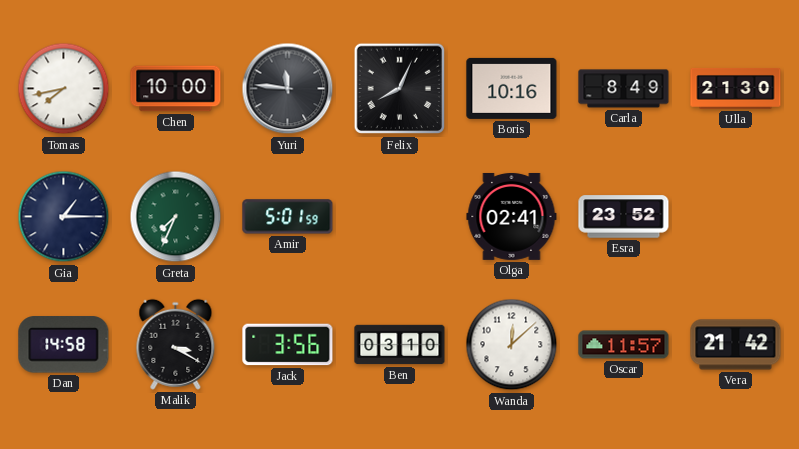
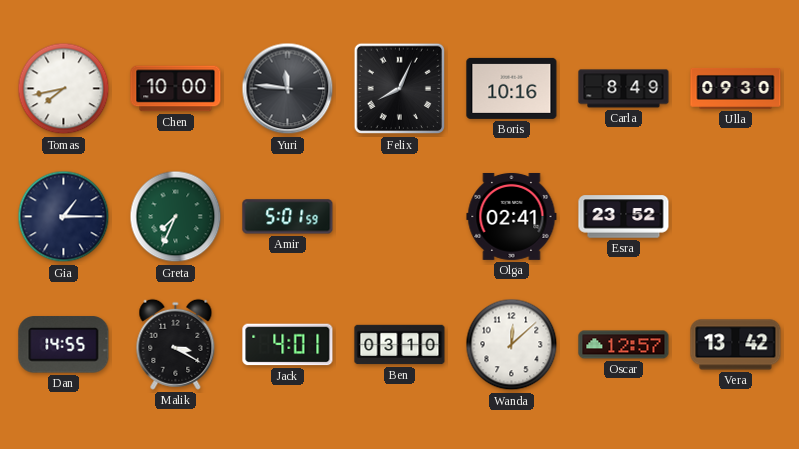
Ulla: 21:30 -> 09:30 (736, 89)
Dan: 14:58 -> 14:55 (64, 345)
Jack: 3:56 -> 4:01 (288, 345)
Oscar: 11:57 -> 12:57 (624, 345)
Vera: 21:42 -> 13:42 (736, 345)
